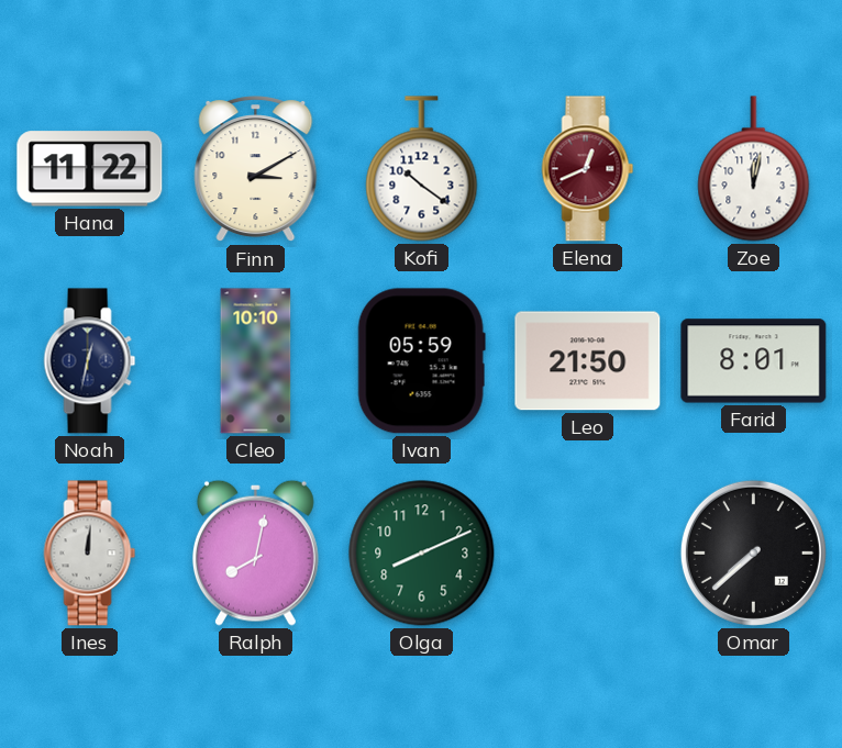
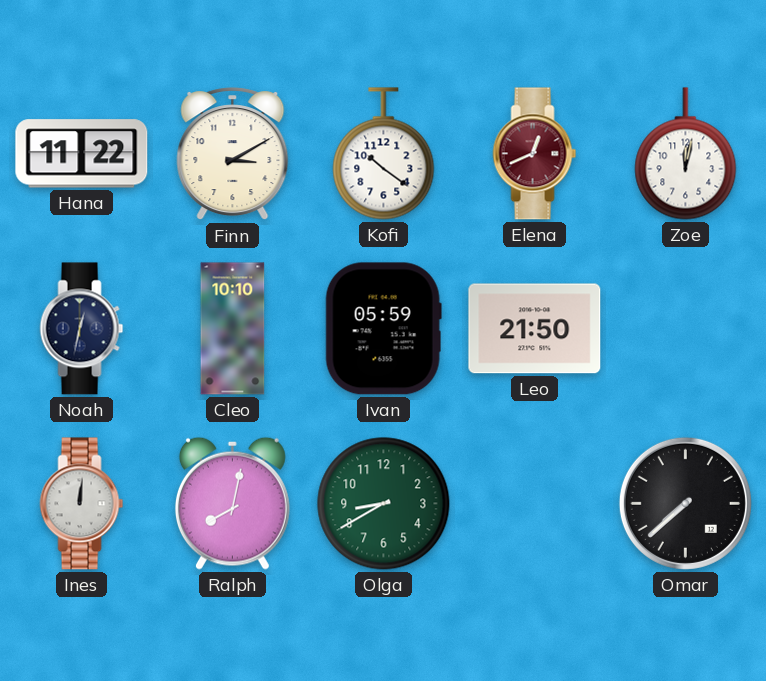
Farid: 8:01 -> none (754, 361)
Olga: 8:11 -> 8:40 (384, 504)
